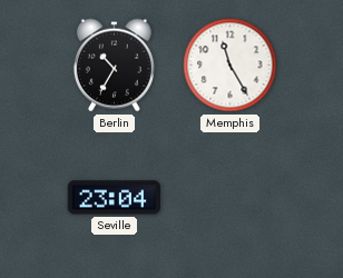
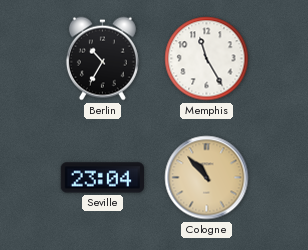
Cologne: none -> 10:53 (207, 178)
